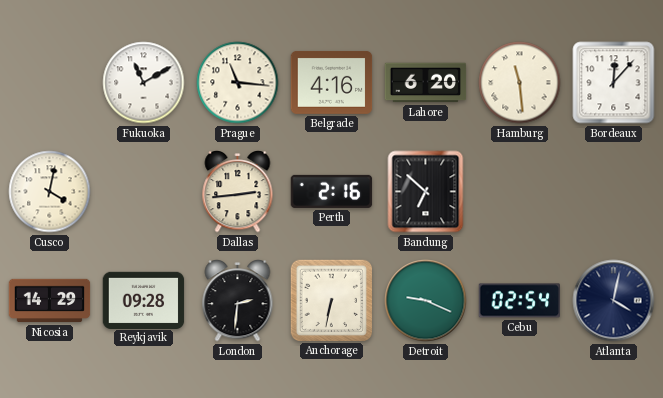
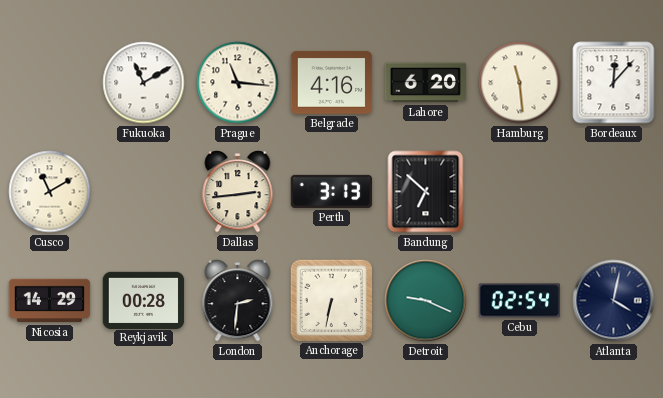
Cusco: 4:02 -> 11:10 (50, 192)
Perth: 2:16 -> 3:13 (332, 191)
Reykjavik: 09:28 -> 00:28 (144, 300)
